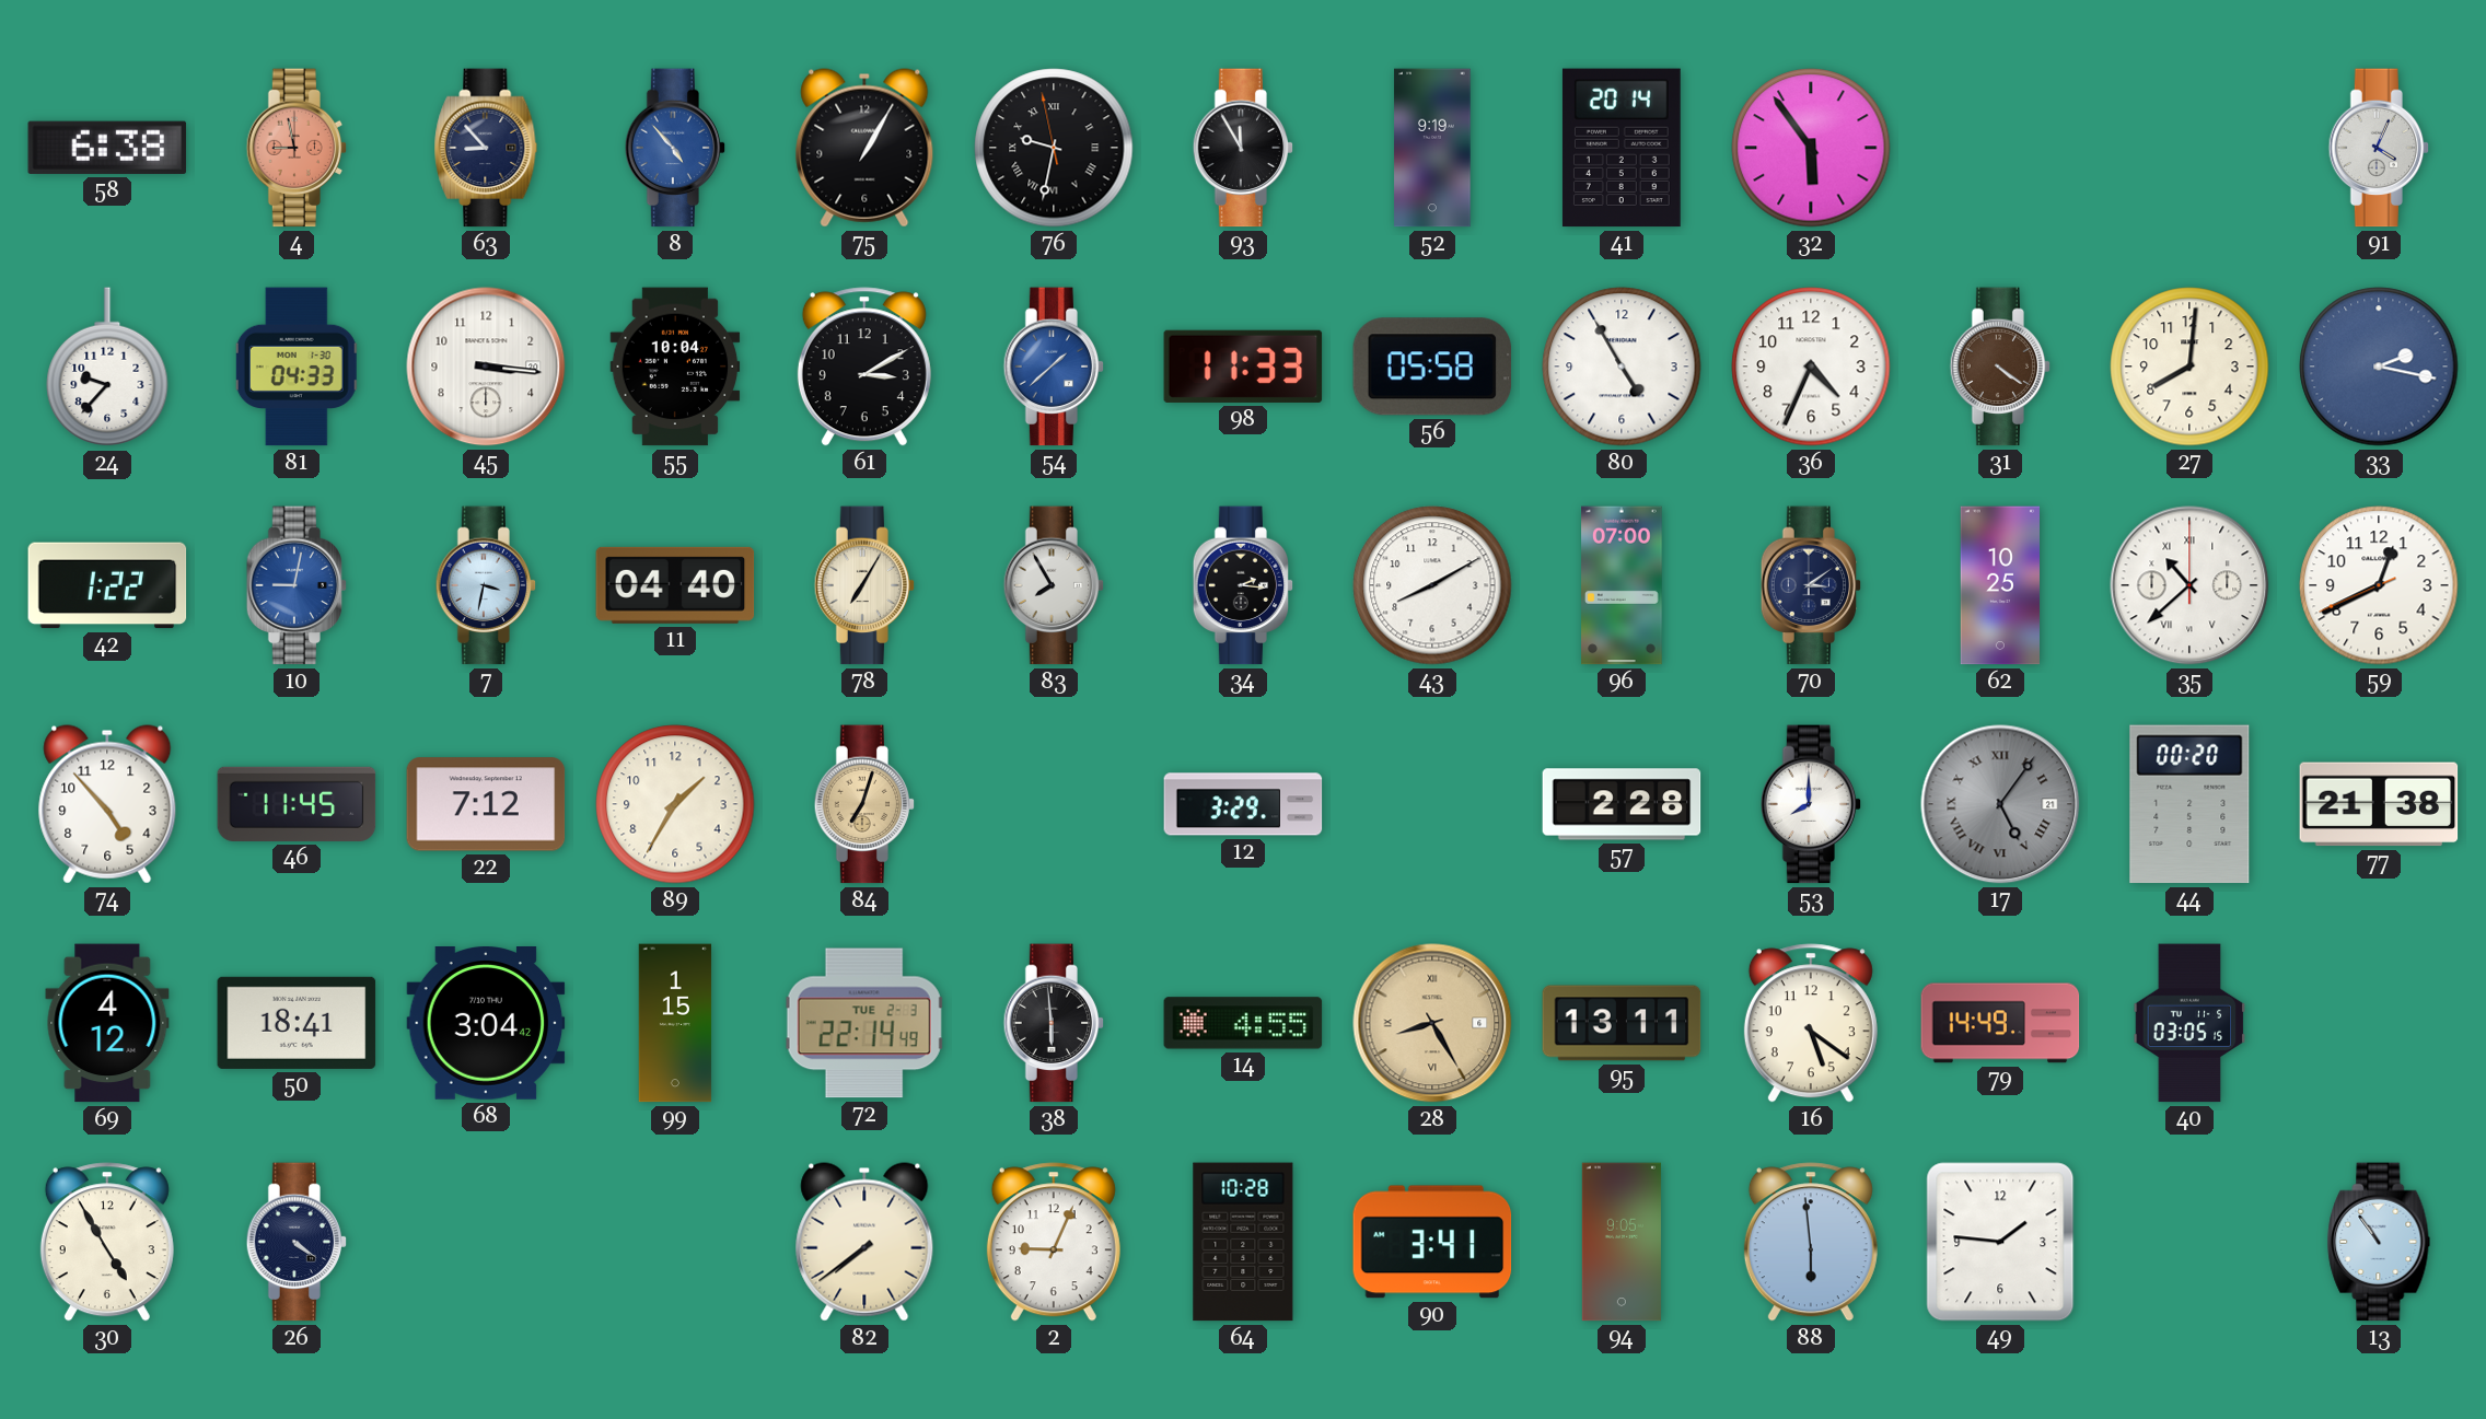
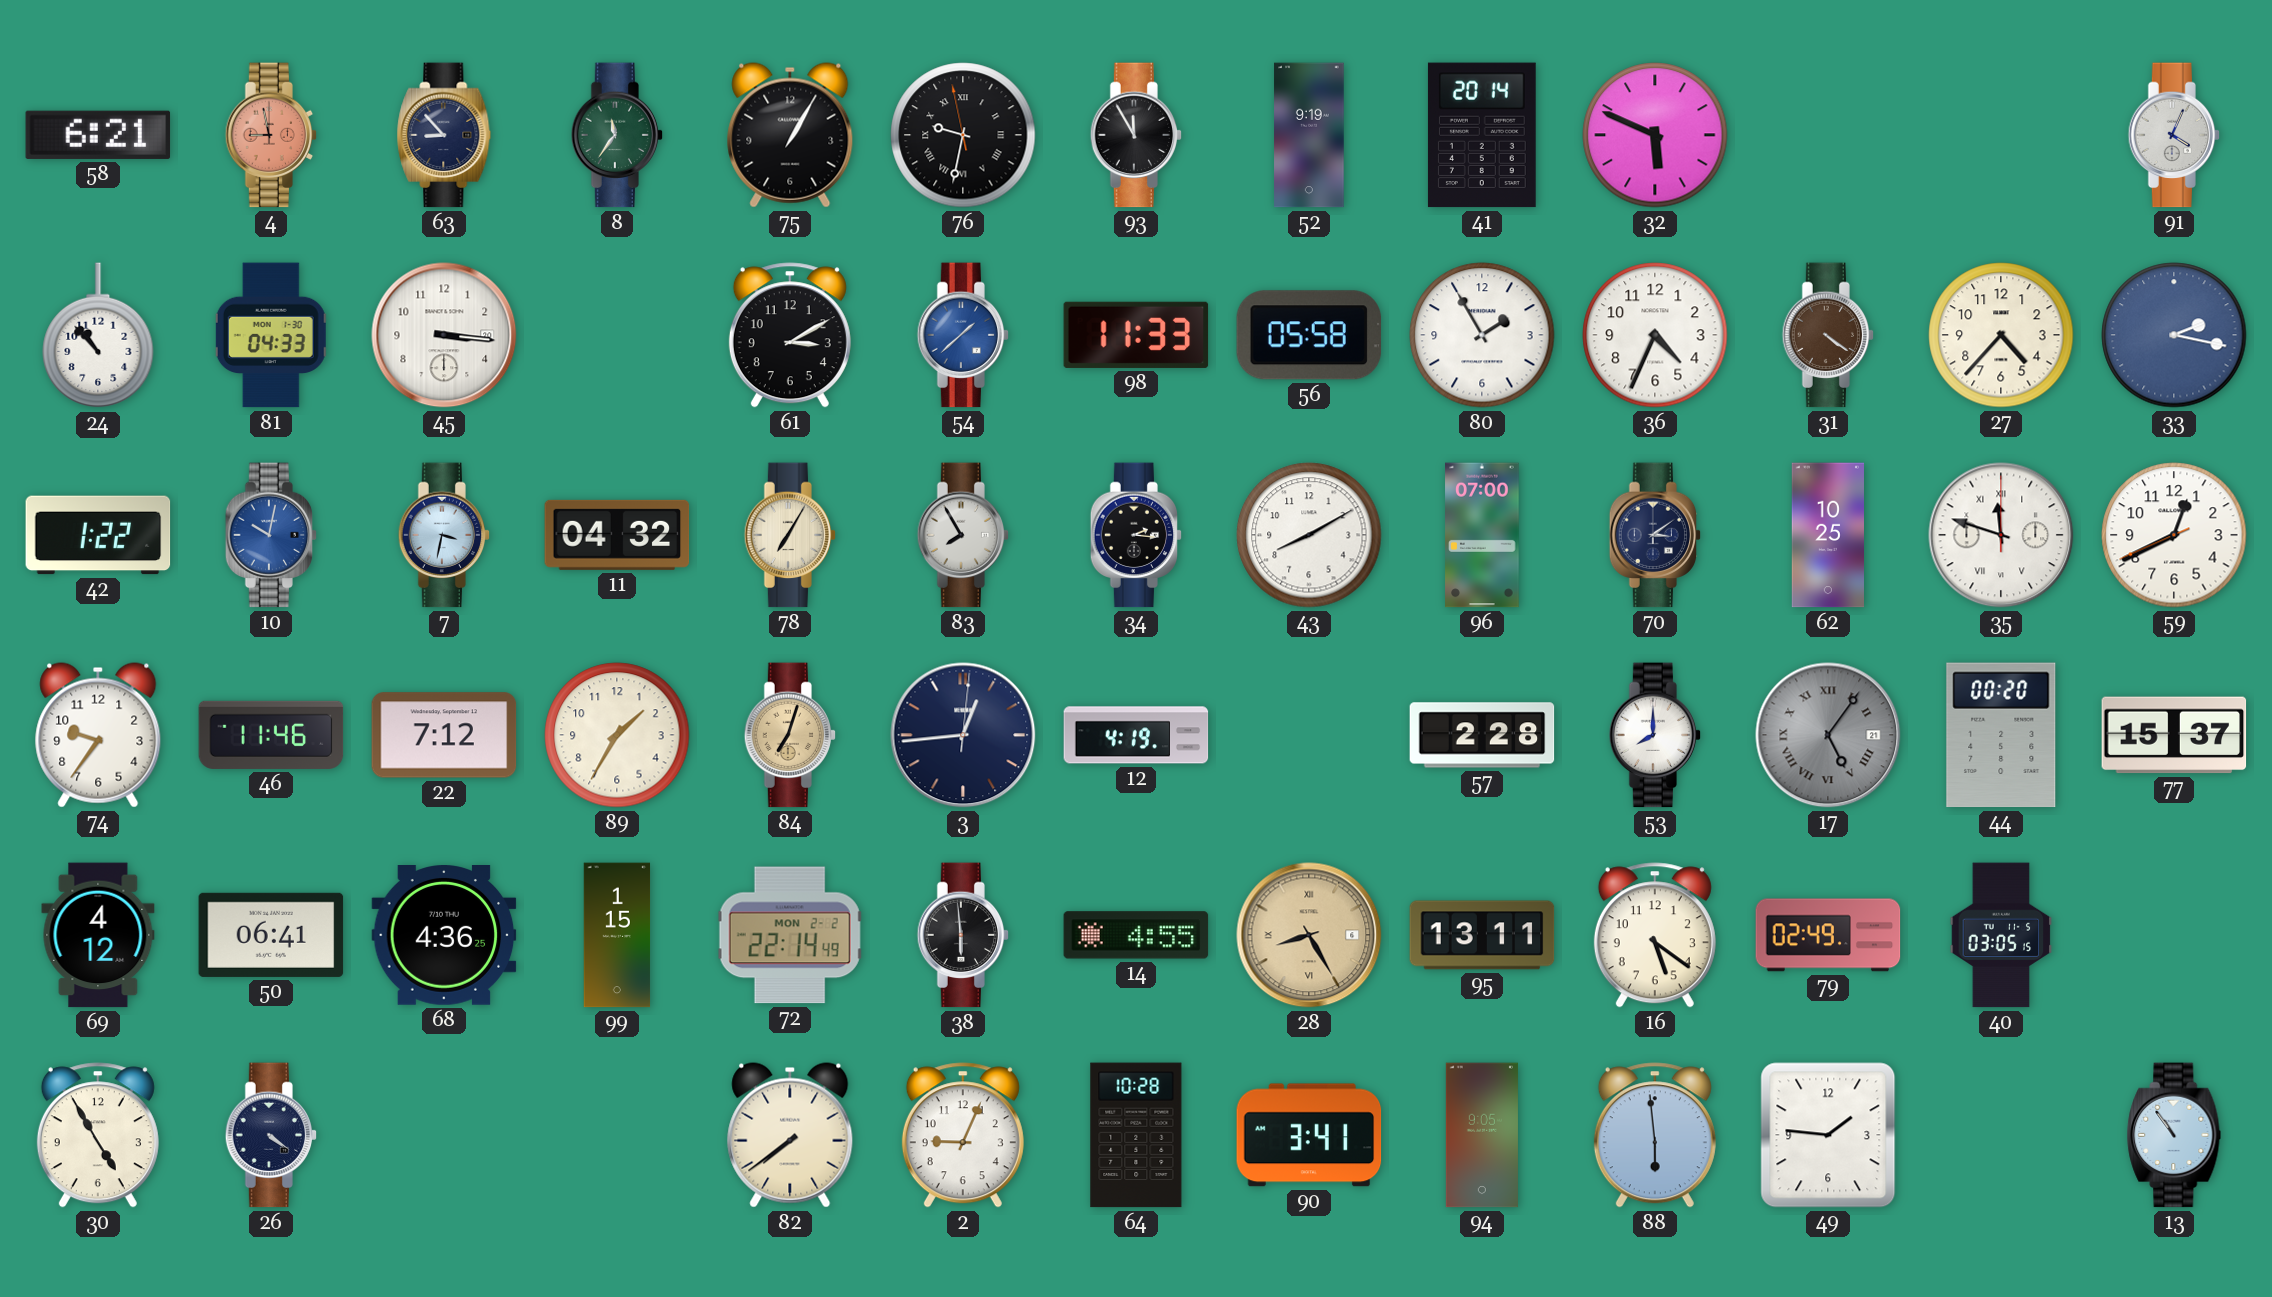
58: 6:38 -> 6:21 (98, 135)
8: 4:53 -> 11:36 (617, 135)
8 dial: blue -> green (617, 135)
32: 5:54 -> 5:49 (1655, 135)
24: 9:37 -> 10:53 (98, 336)
55: 10:04 -> none (675, 367)
80: 4:55 -> 1:55 (1482, 335)
27: 8:01 -> 4:37 (2001, 335)
10: 9:02 -> 10:02 (271, 535)
11: 04:40 -> 04:32 (617, 535)
35: 10:38 -> 11:48 (2001, 535)
74: 4:53 -> 9:36 (98, 735)
46: 11:45 -> 11:46 (271, 735)
3: none -> 12:44 (963, 735)
12: 3:29 -> 4:19 (1136, 735)
77: 21:38 -> 15:37 (2174, 735)
50: 18:41 -> 06:41 (271, 935)
68: 3:04 -> 4:36 (444, 935)
72 date: TUE 2-3 -> MON 2-2 (790, 935)
79: 14:49 -> 02:49 (1828, 935)
